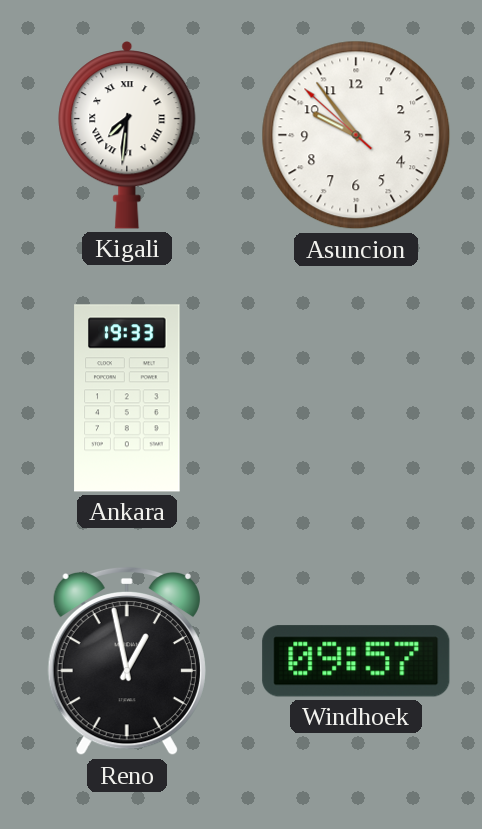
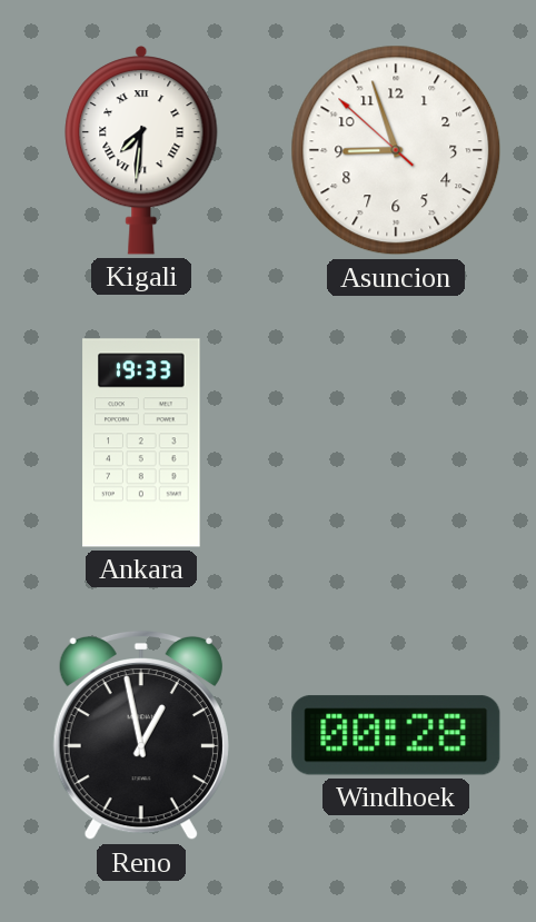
Asuncion: 9:53 -> 8:56 (396, 150)
Windhoek: 09:57 -> 00:28 (396, 735)
